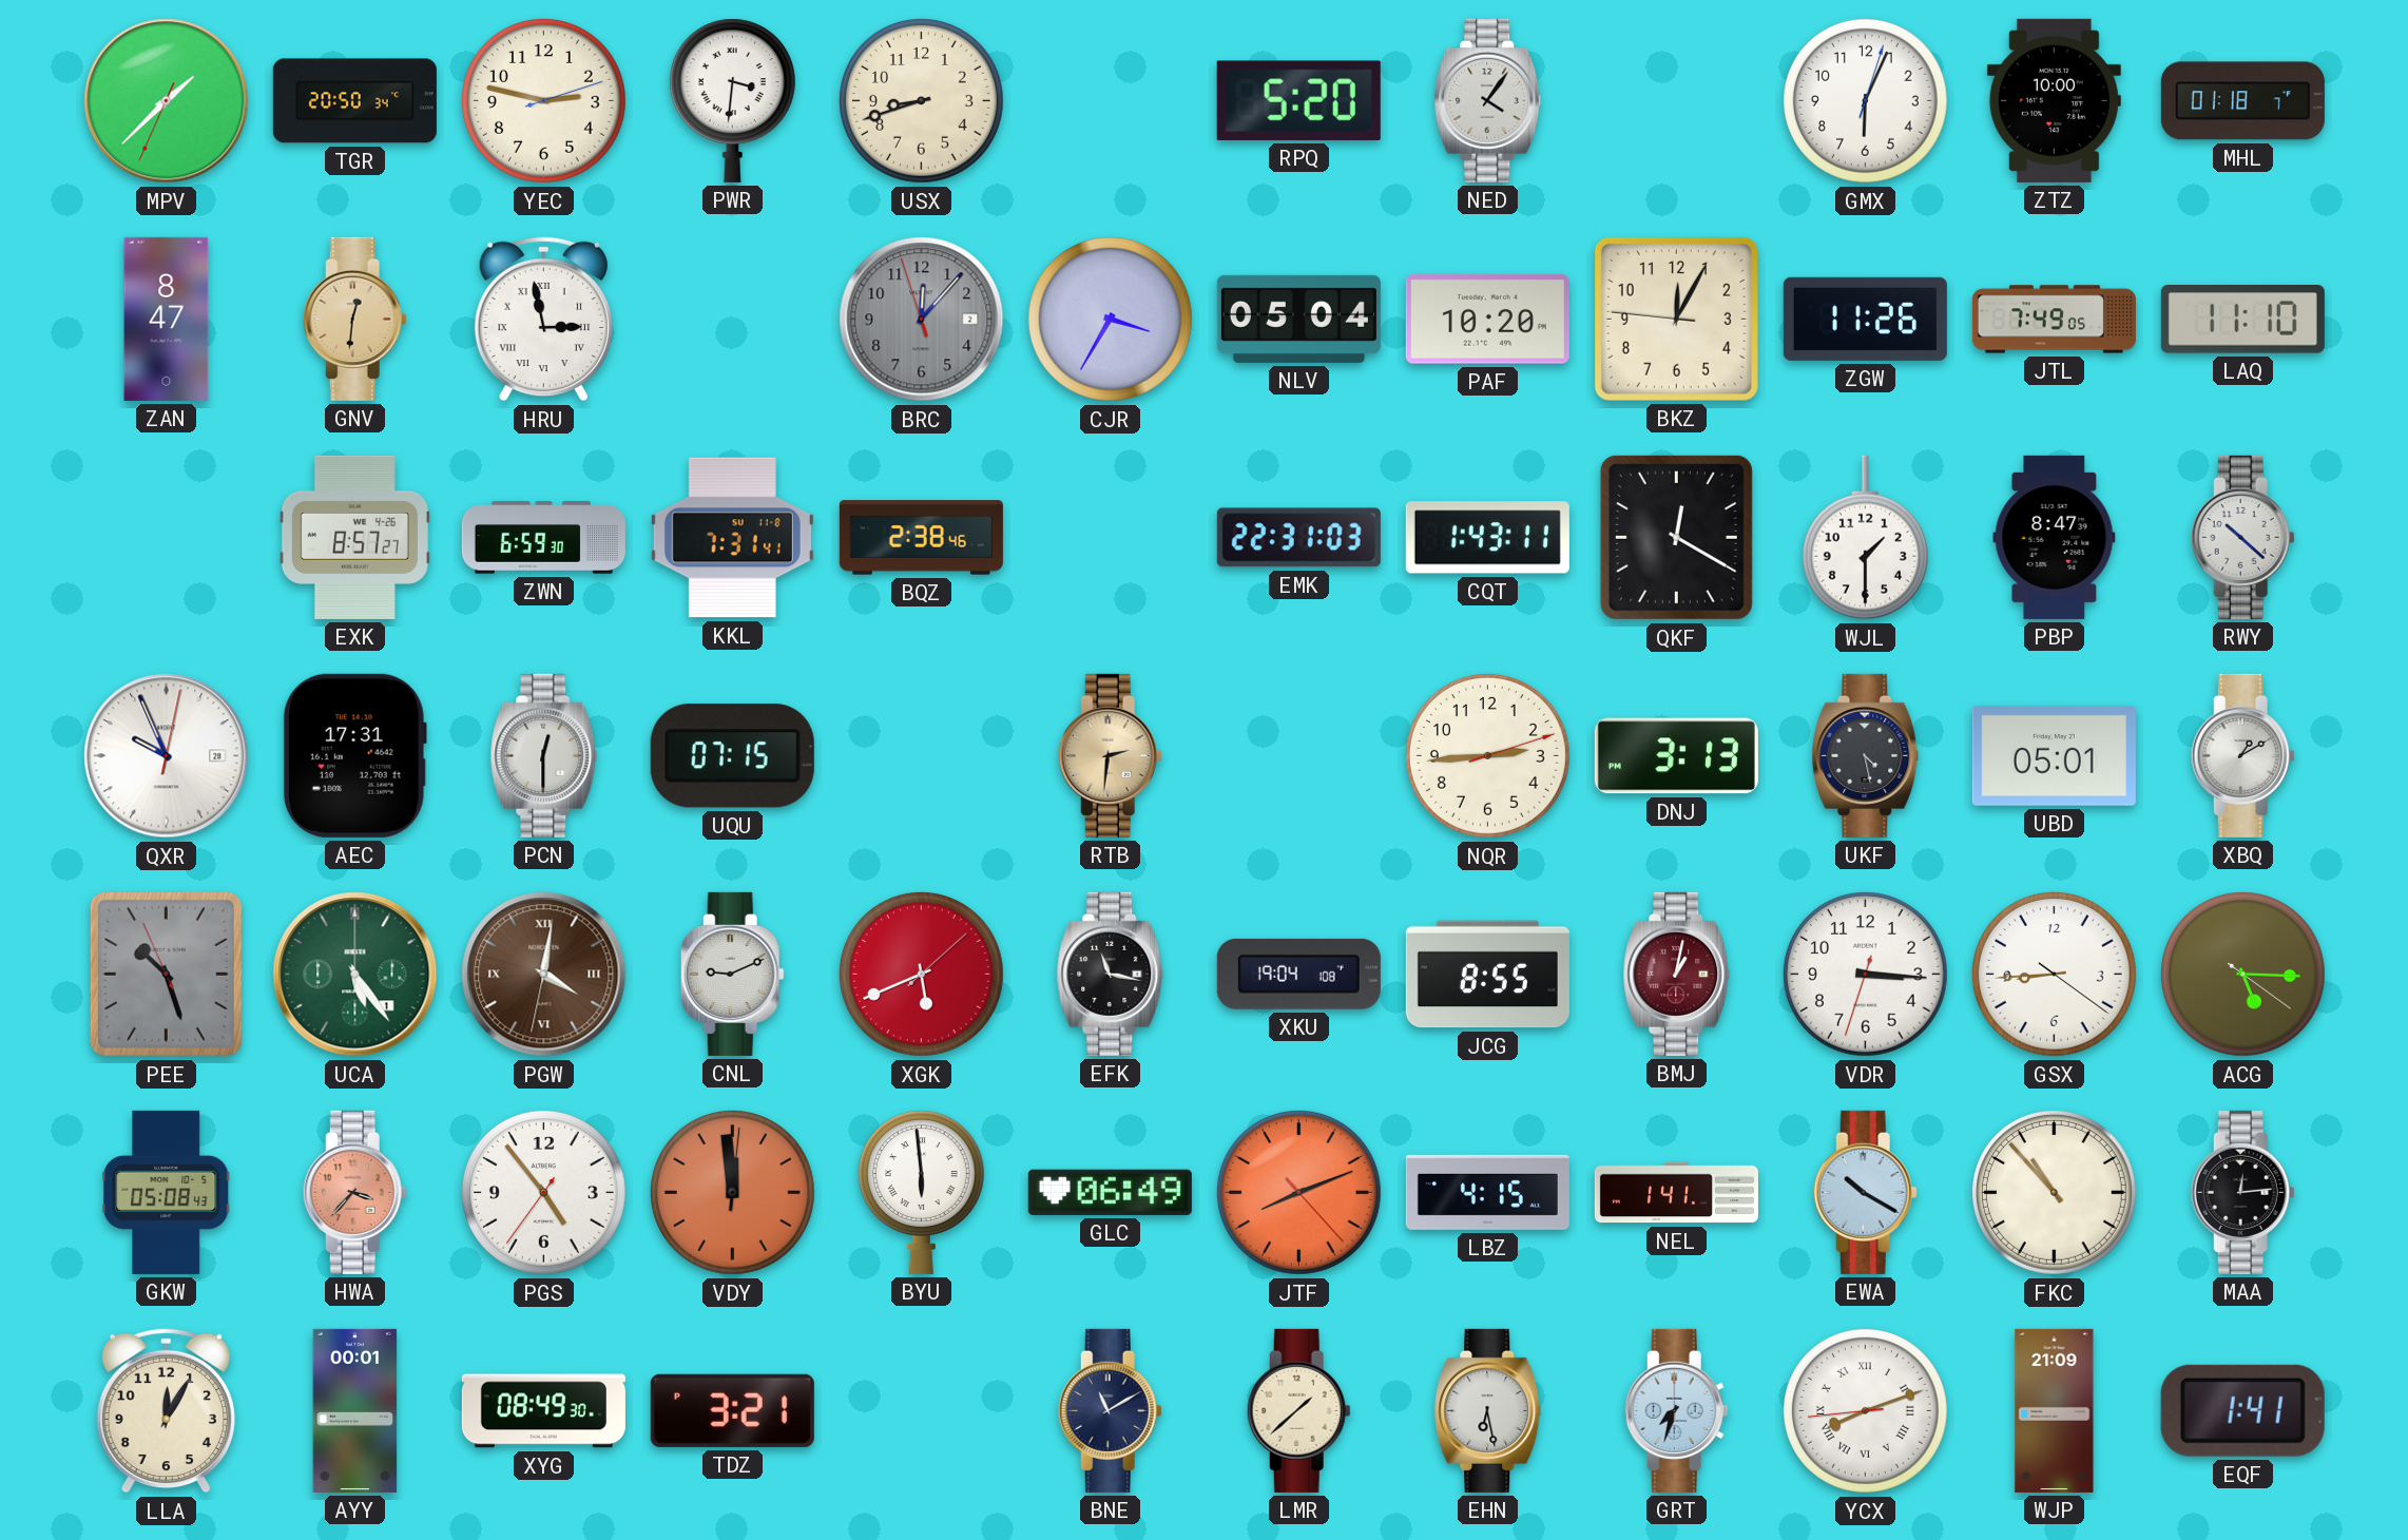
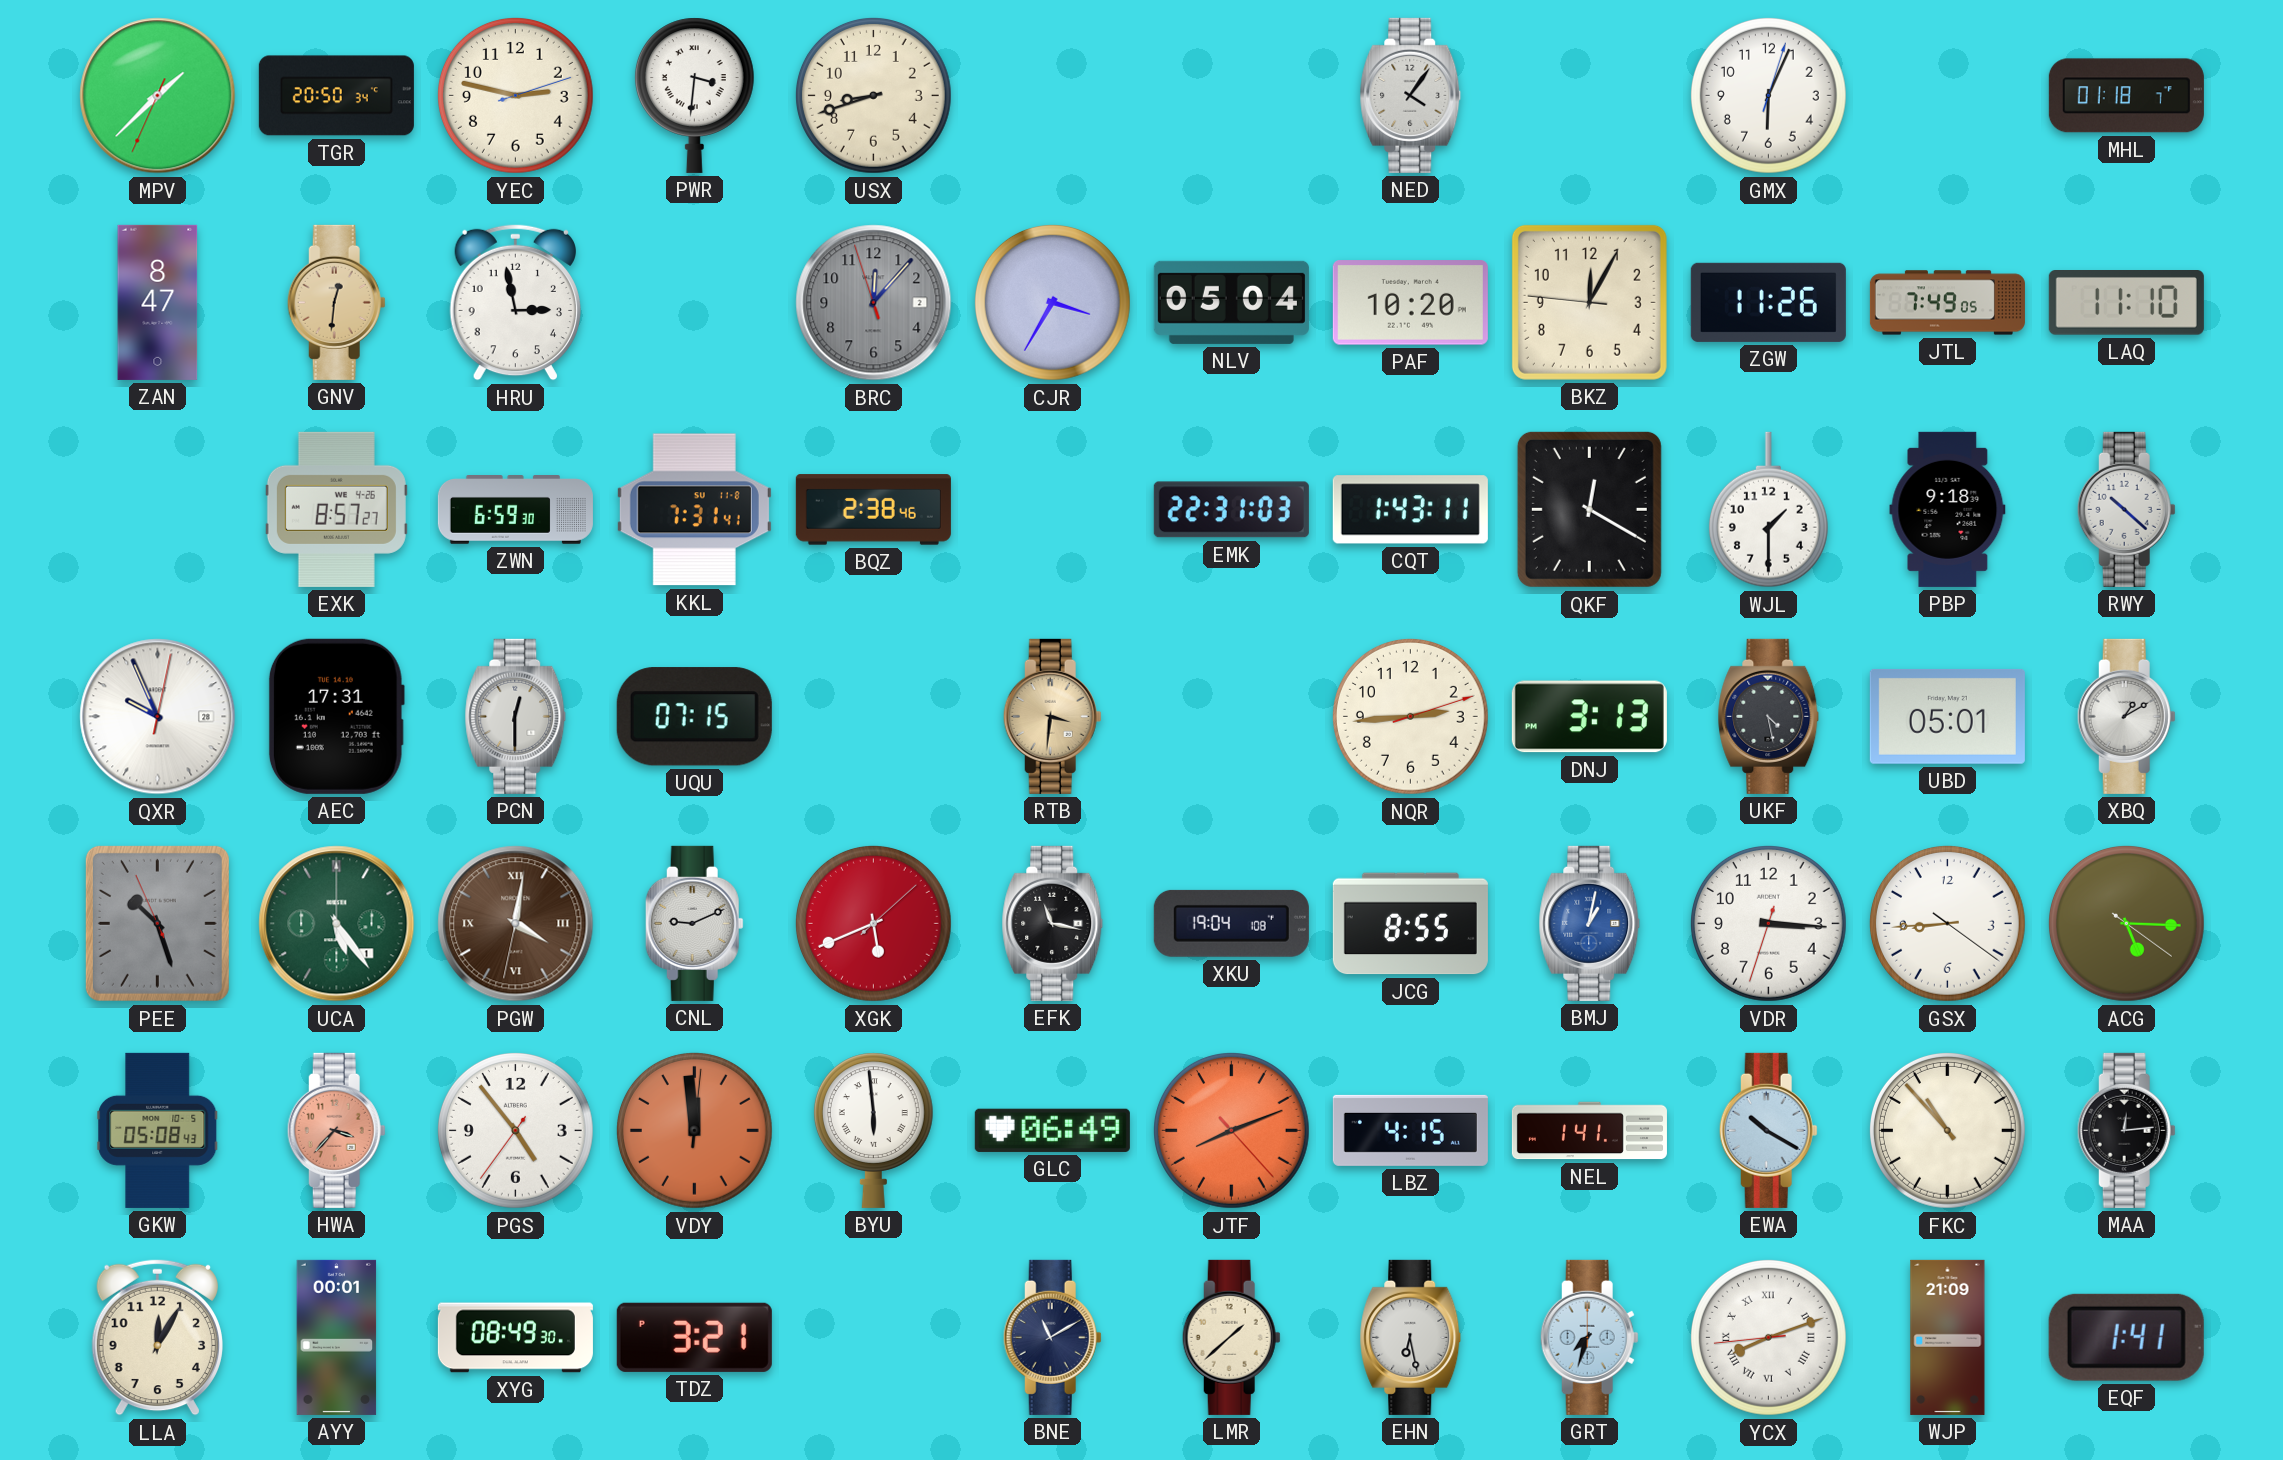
RPQ: 5:20 -> none (1298, 100)
ZTZ: 10:00 -> none (2054, 100)
HRU numerals: Roman -> Arabic (515, 303)
PBP: 8:47 -> 9:18 (1948, 509)
RTB: 2:31 -> 3:31 (1052, 716)
BMJ dial: burgundy -> blue (1590, 923)
